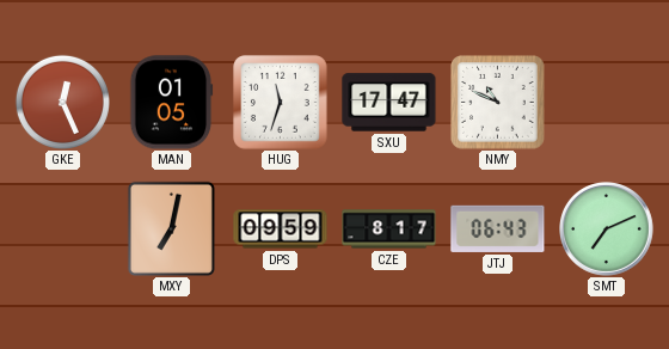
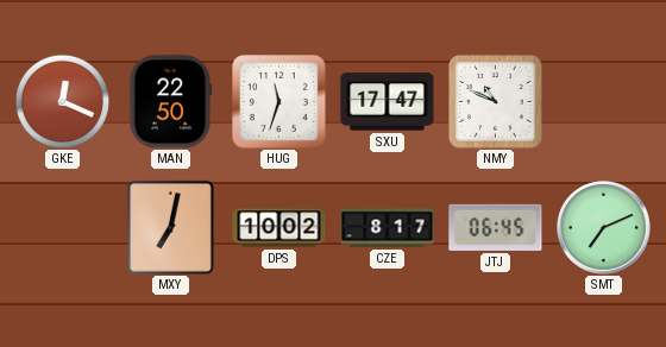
GKE: 12:26 -> 12:19 (62, 101)
MAN: 01:05 -> 22:50 (170, 102)
DPS: 09:59 -> 10:02 (279, 228)
JTJ: 06:43 -> 06:45 (496, 227)
